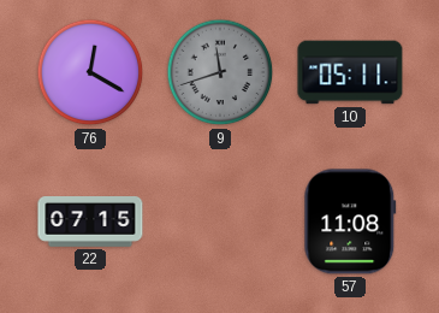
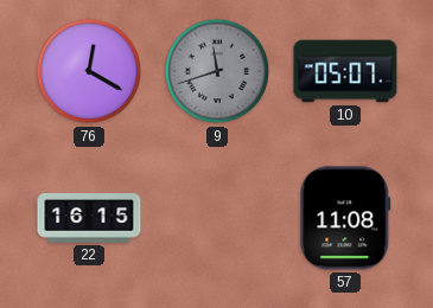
10: 05:11 -> 05:07 (345, 71)
22: 07:15 -> 16:15 (89, 219)
